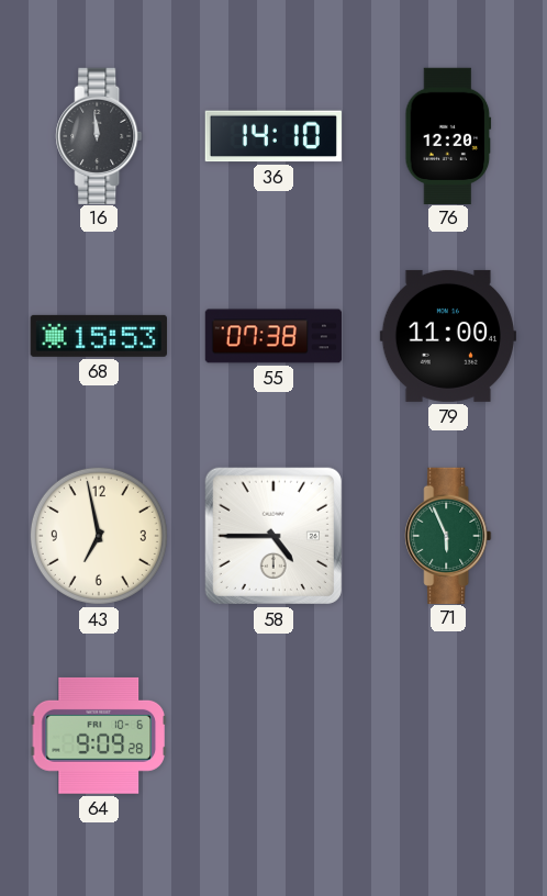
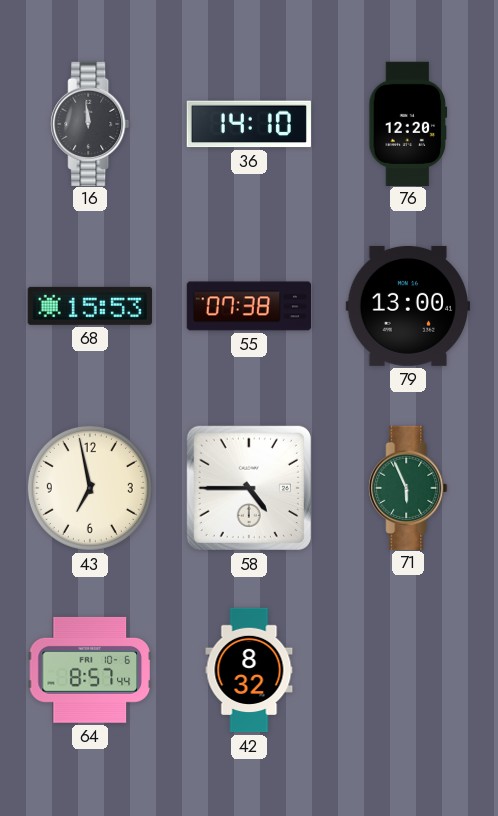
79: 11:00 -> 13:00 (407, 306)
64: 9:09 -> 8:57 (90, 670)
42: none -> 8:32 (249, 670)
